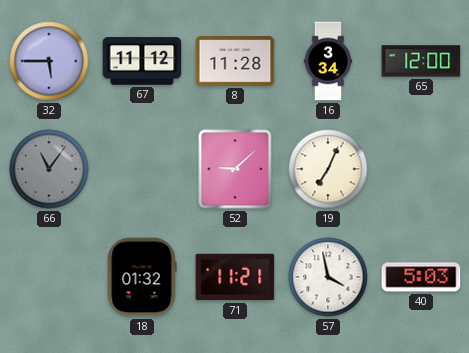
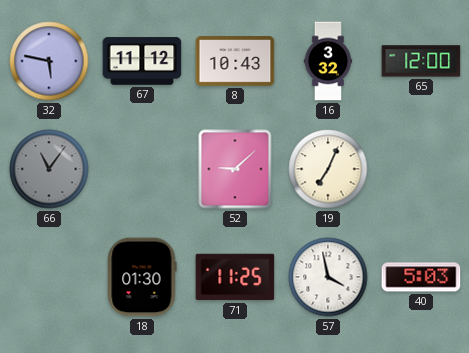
32: 5:45 -> 5:47 (49, 61)
8: 11:28 -> 10:43 (235, 61)
16: 3:34 -> 3:32 (328, 61)
18: 01:32 -> 01:30 (142, 277)
71: 11:21 -> 11:25 (235, 277)
